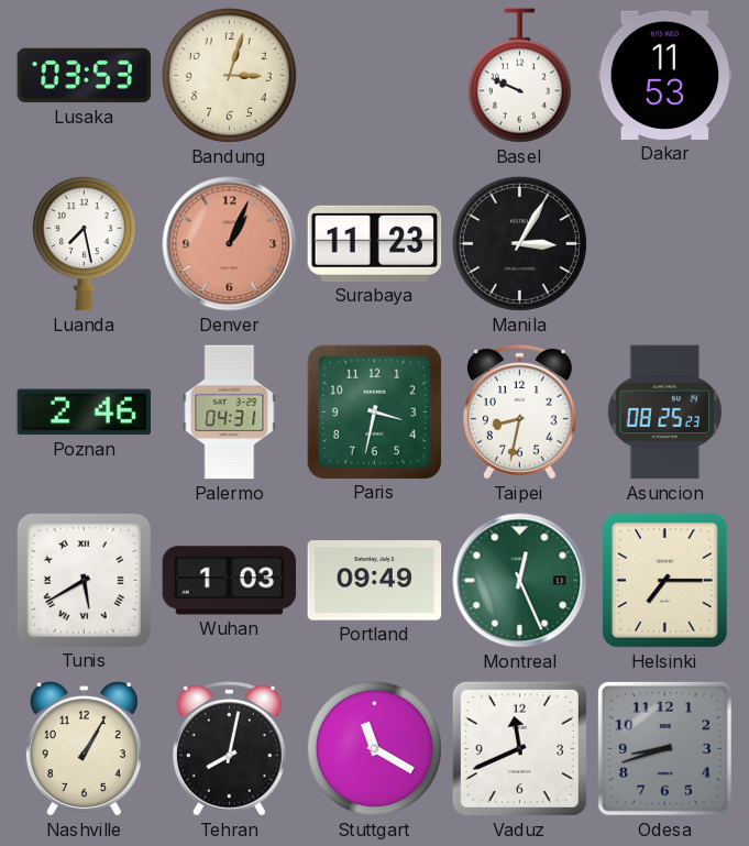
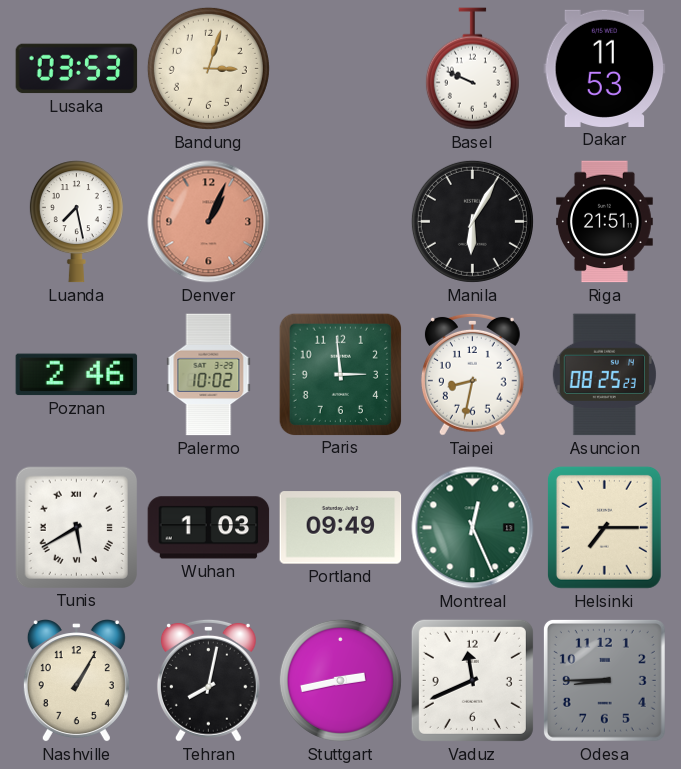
Surabaya: 11:23 -> none (375, 243)
Manila: 3:05 -> 6:05 (472, 221)
Riga: none -> 21:51 (605, 222)
Palermo: 04:31 -> 10:02 (209, 375)
Paris: 3:32 -> 2:59 (340, 374)
Stuttgart: 11:20 -> 2:43 (340, 680)
Odesa: 8:42 -> 8:45 (604, 680)
